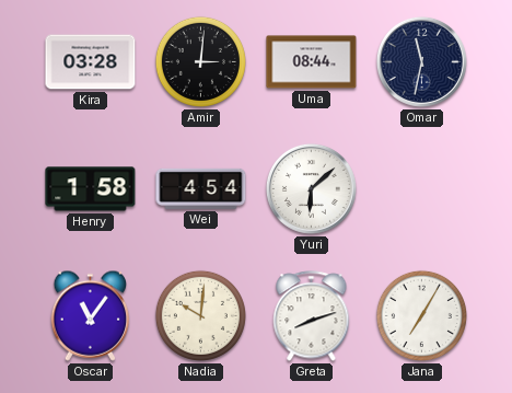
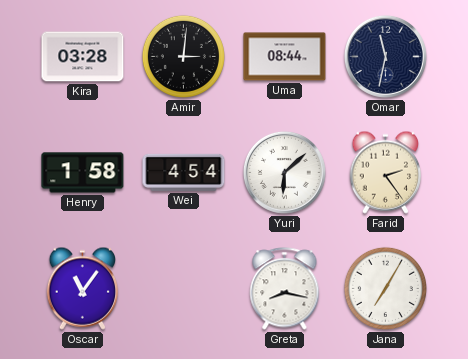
Farid: none -> 2:24 (385, 172)
Nadia: 10:01 -> none (200, 315)
Greta: 8:12 -> 8:17 (285, 289)
